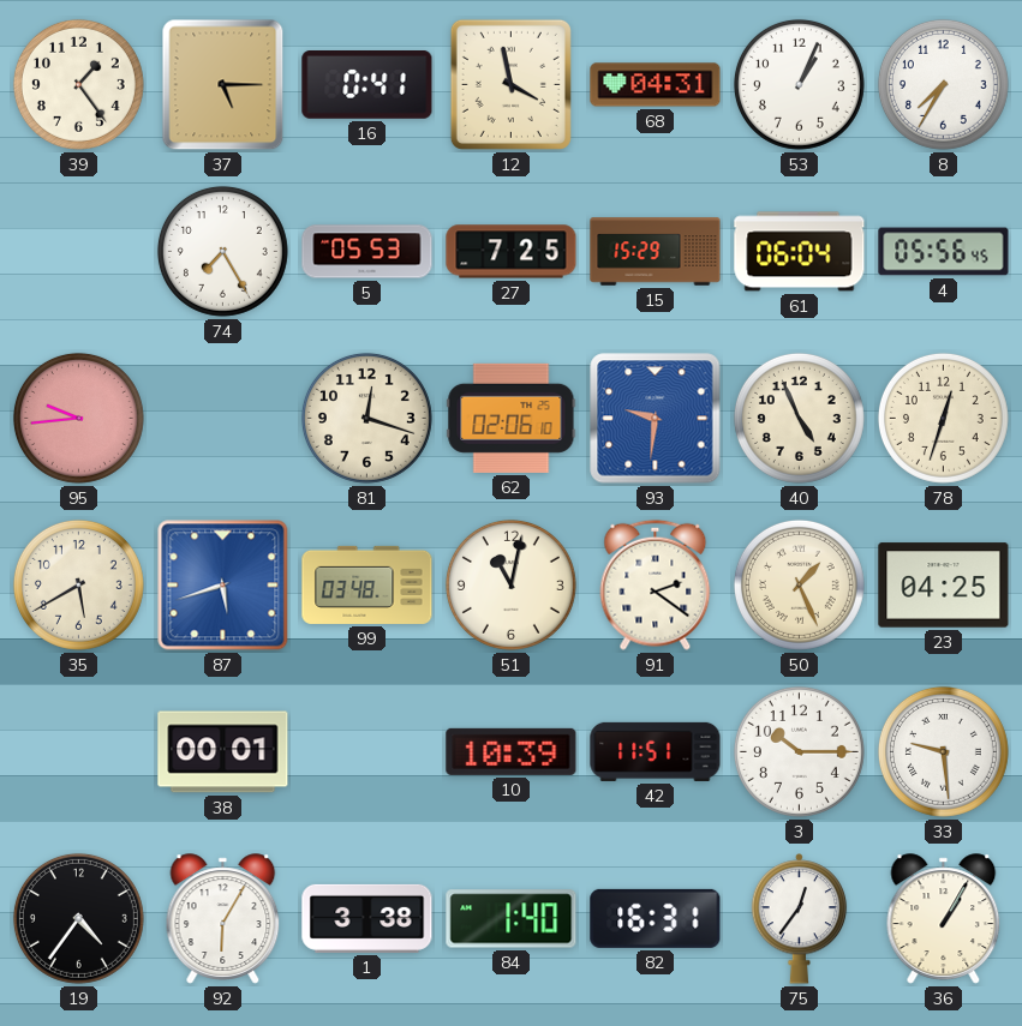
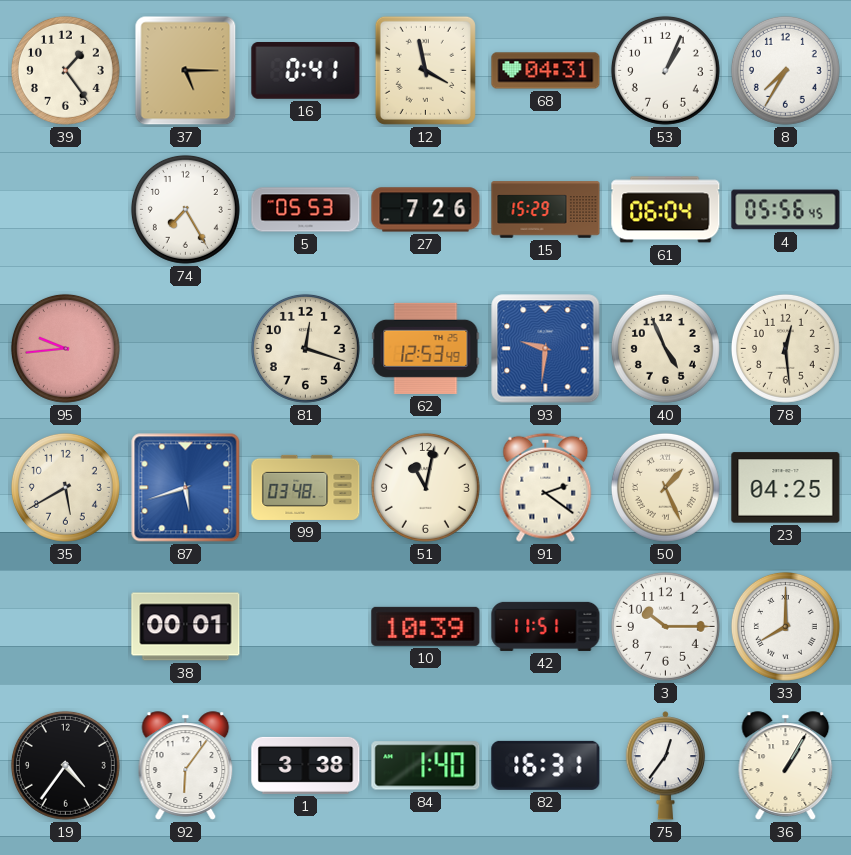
27: 7:25 -> 7:26 (426, 210)
62: 02:06 -> 12:53 (426, 348)
78: 12:33 -> 12:29 (785, 348)
33: 9:29 -> 8:00 (785, 626)
92: 6:05 -> 6:06 (186, 766)
